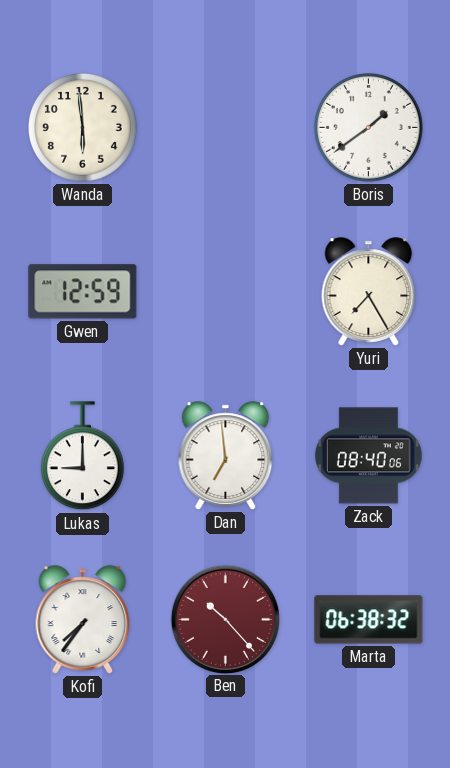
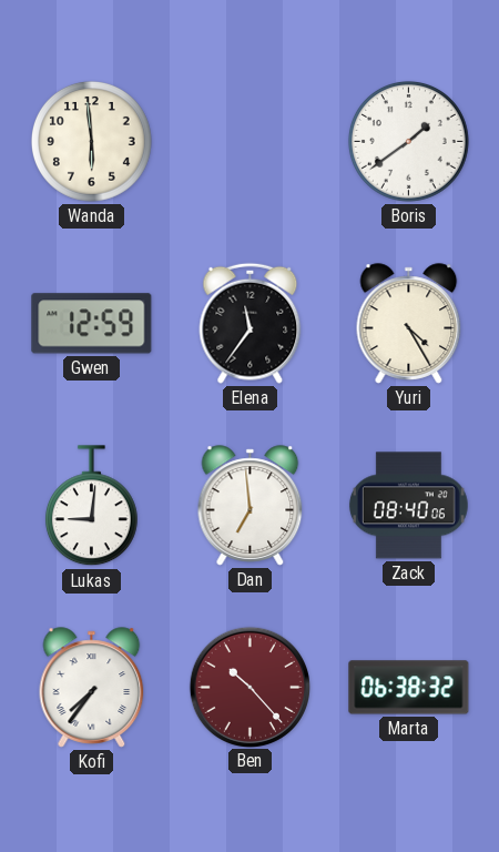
Elena: none -> 11:36 (251, 323)
Yuri: 7:25 -> 4:25 (409, 324)
Lukas: 9:00 -> 9:01 (91, 506)
